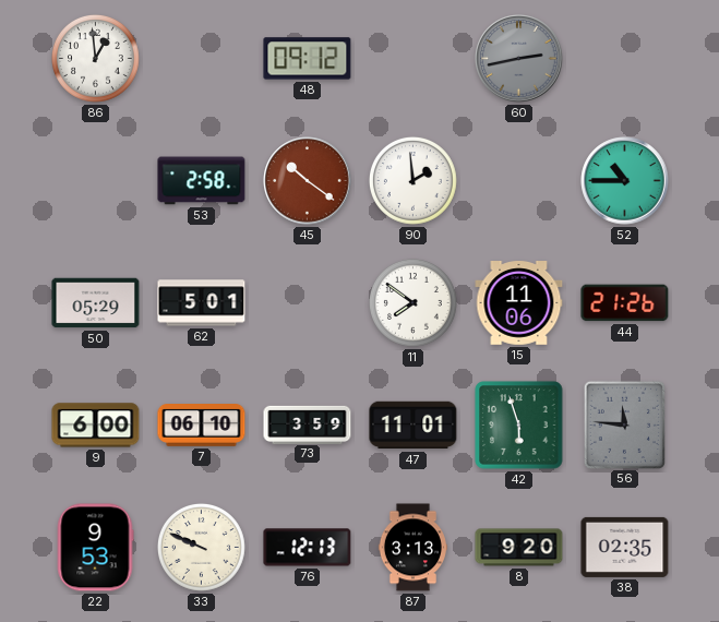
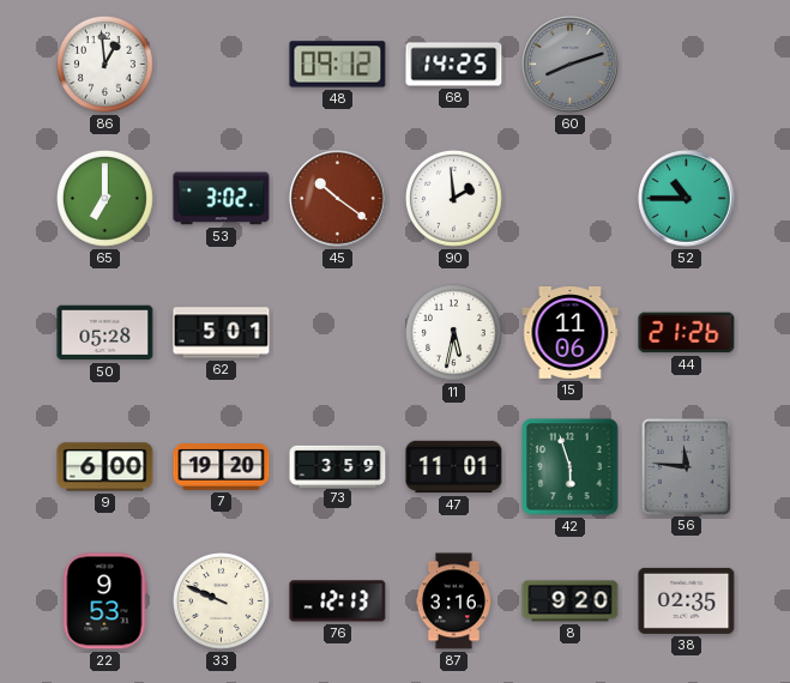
68: none -> 14:25 (454, 65)
60: 2:43 -> 8:12 (571, 65)
65: none -> 7:00 (105, 199)
53: 2:58 -> 3:02 (222, 199)
50: 05:29 -> 05:28 (105, 333)
11: 7:51 -> 5:32 (454, 333)
7: 06:10 -> 19:20 (222, 467)
87: 3:13 -> 3:16 (453, 602)
